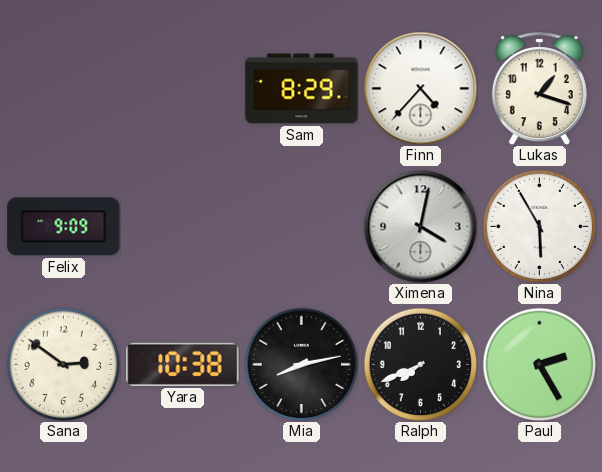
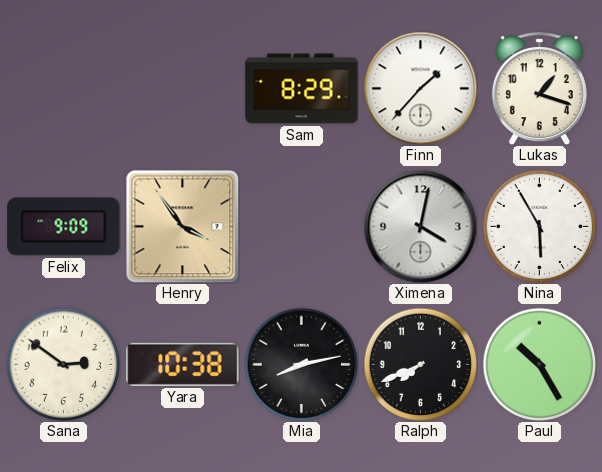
Finn: 4:37 -> 1:37 (420, 88)
Henry: none -> 3:54 (182, 226)
Paul: 2:25 -> 10:25 (539, 364)
